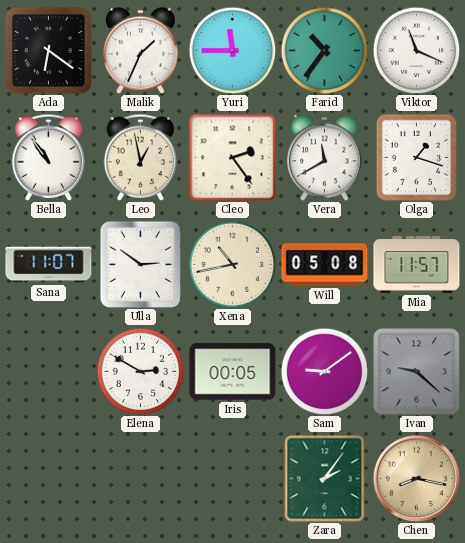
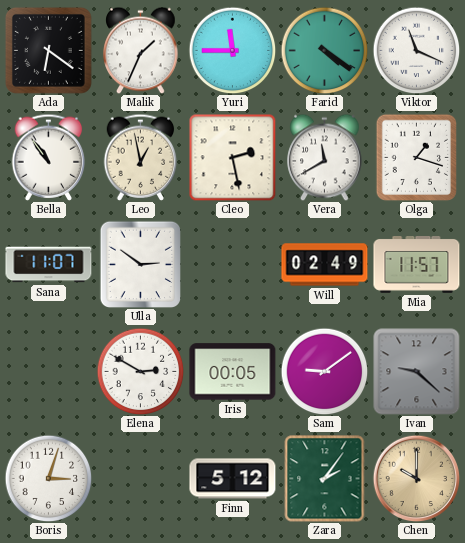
Farid: 10:36 -> 4:21 (324, 50)
Cleo: 2:24 -> 2:28 (232, 157)
Xena: 10:43 -> none (232, 264)
Will: 05:08 -> 02:49 (325, 265)
Boris: none -> 3:03 (48, 478)
Finn: none -> 5:12 (233, 479)
Chen: 8:17 -> 10:00 (416, 478)
